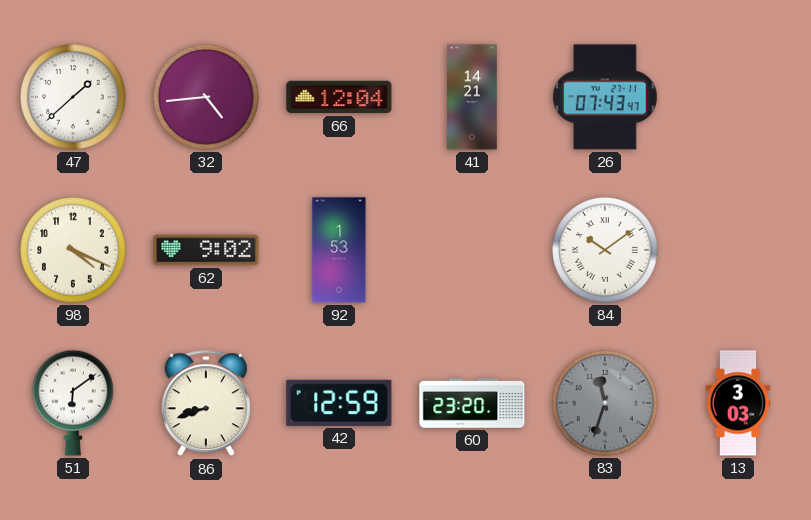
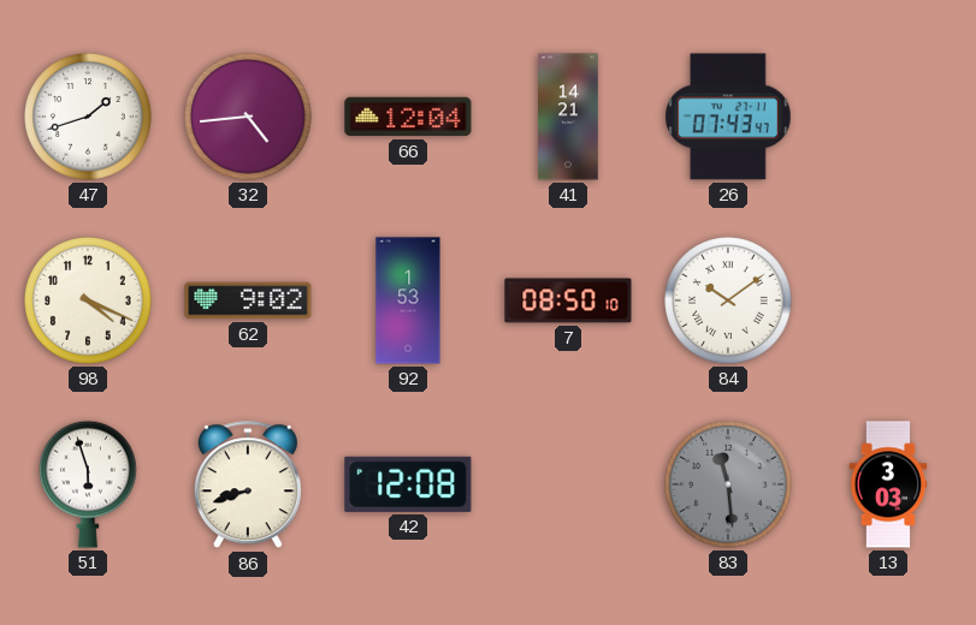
47: 1:38 -> 1:42 (88, 117)
7: none -> 08:50 (568, 300)
51: 6:09 -> 5:57 (89, 484)
42: 12:59 -> 12:08 (408, 484)
60: 23:20 -> none (472, 403)
83: 11:33 -> 11:29 (728, 484)
